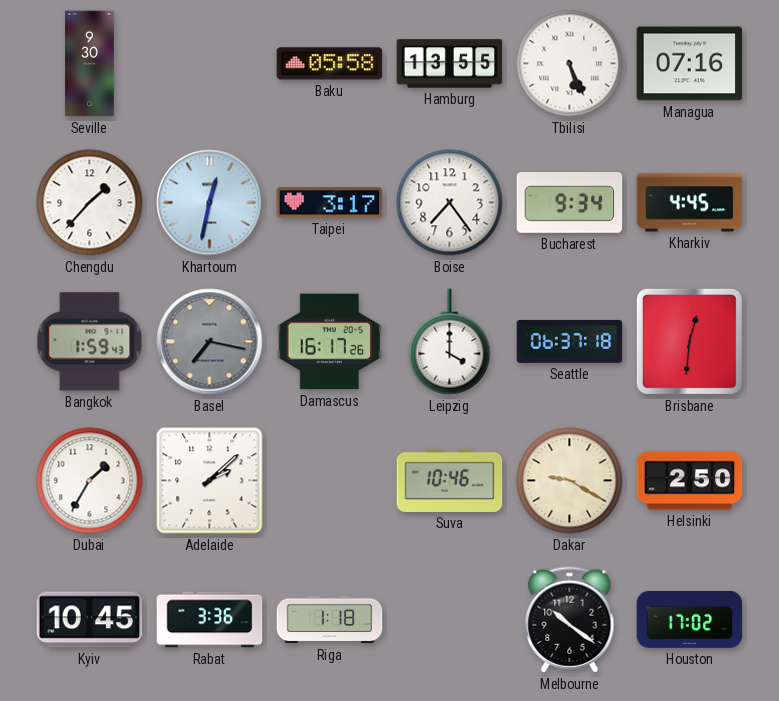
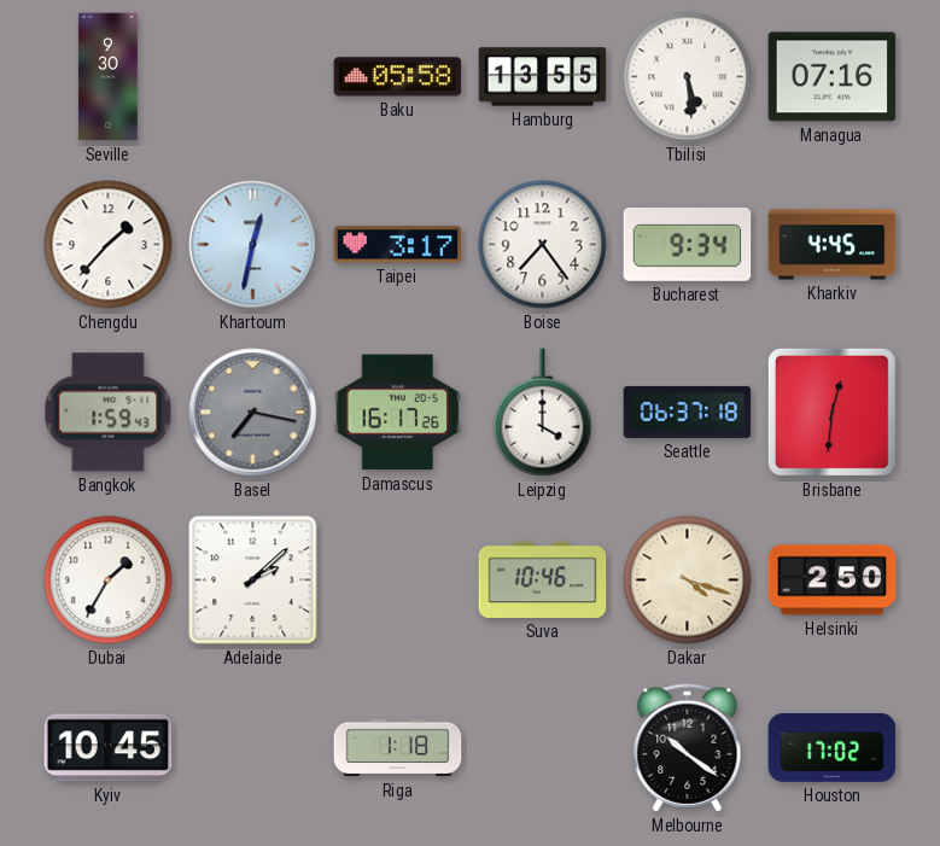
Tbilisi: 5:26 -> 5:29 (688, 77)
Dakar: 9:20 -> 4:18 (688, 580)
Rabat: 3:36 -> none (210, 620)
